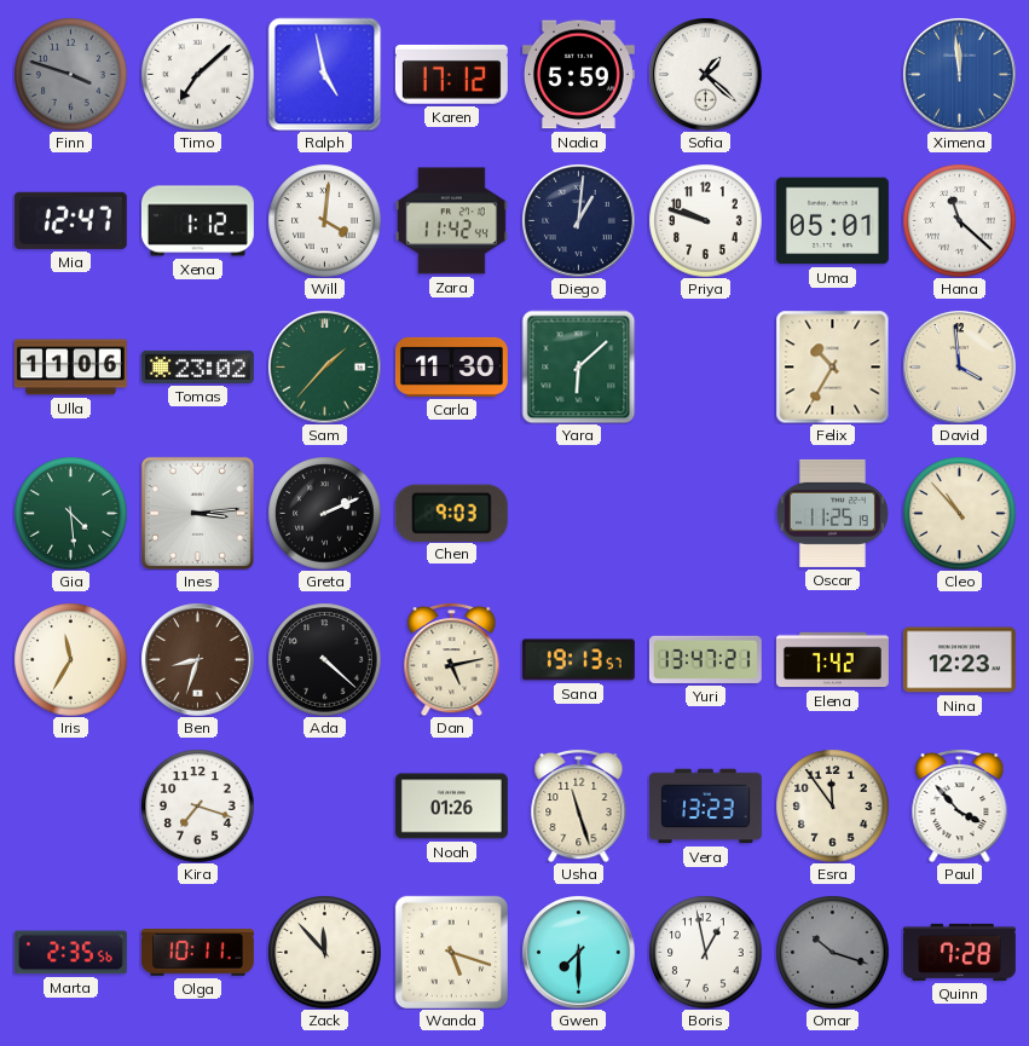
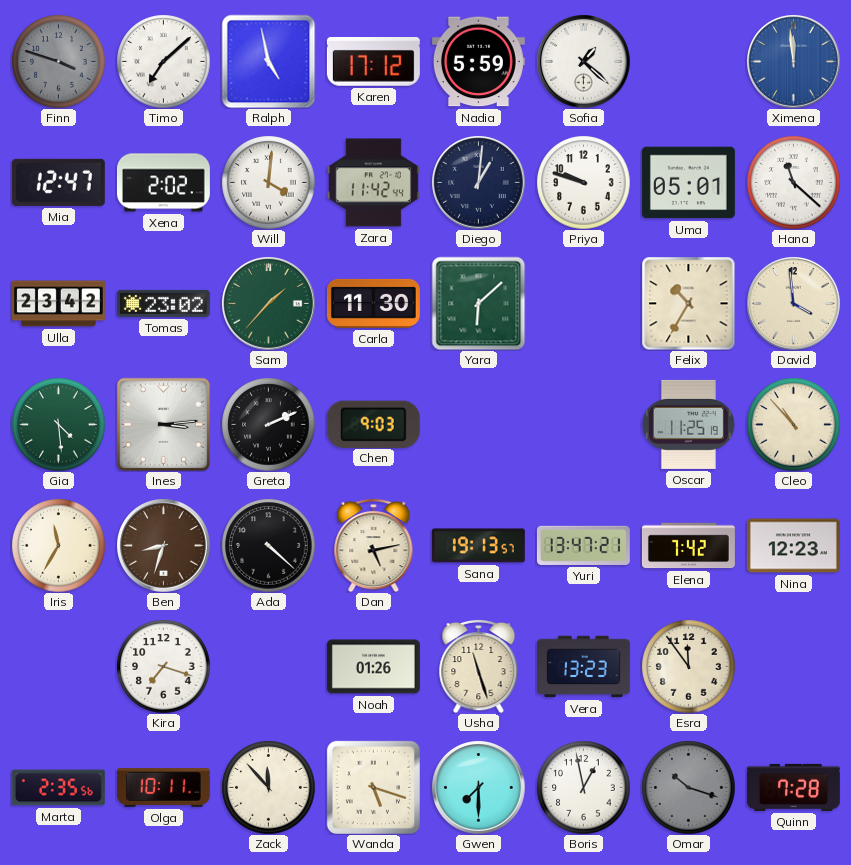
Xena: 1:12 -> 2:02 (163, 183)
Ulla: 11:06 -> 23:42 (58, 304)
Paul: 3:53 -> none (960, 805)
